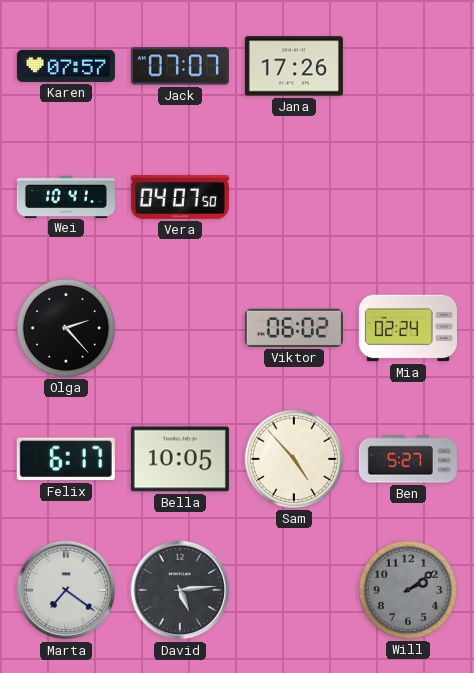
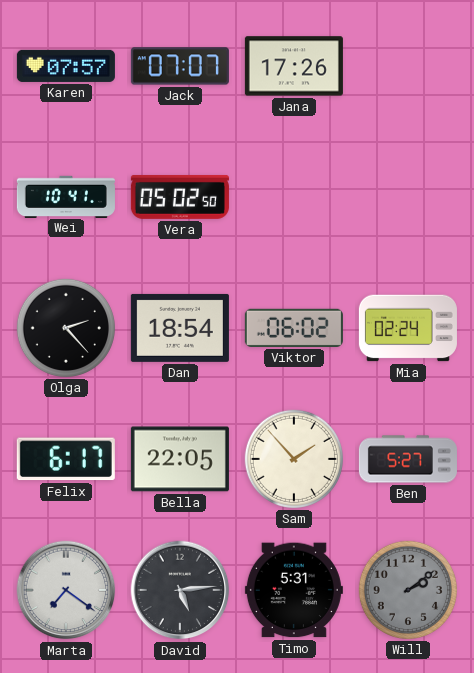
Vera: 04:07 -> 05:02 (180, 197)
Dan: none -> 18:54 (180, 328)
Bella: 10:05 -> 22:05 (180, 459)
Sam: 4:53 -> 1:53 (294, 459)
Timo: none -> 5:31 (294, 590)
